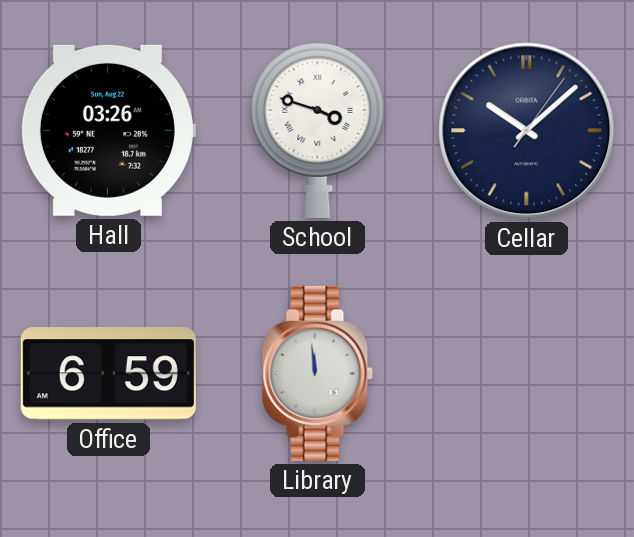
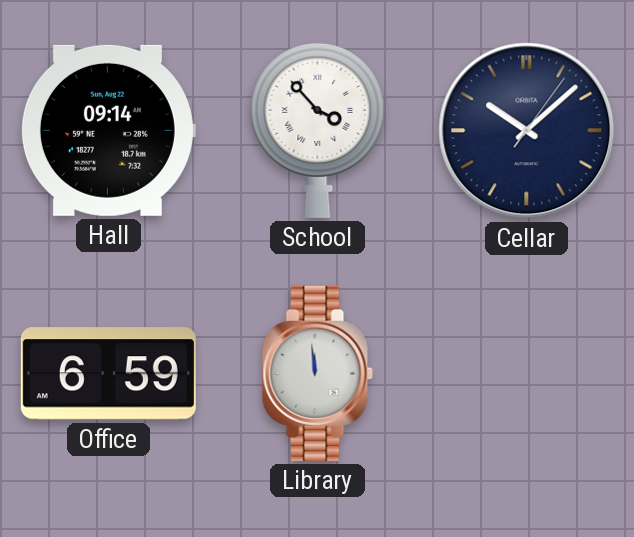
Hall: 03:26 -> 09:14 (108, 130)
School: 3:48 -> 3:53 (318, 130)
